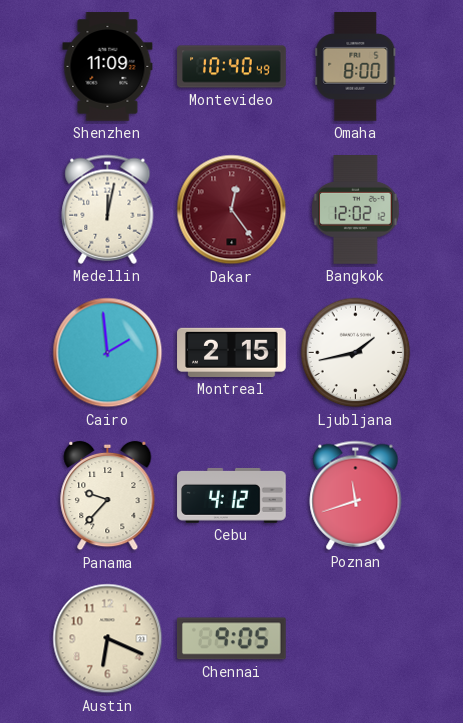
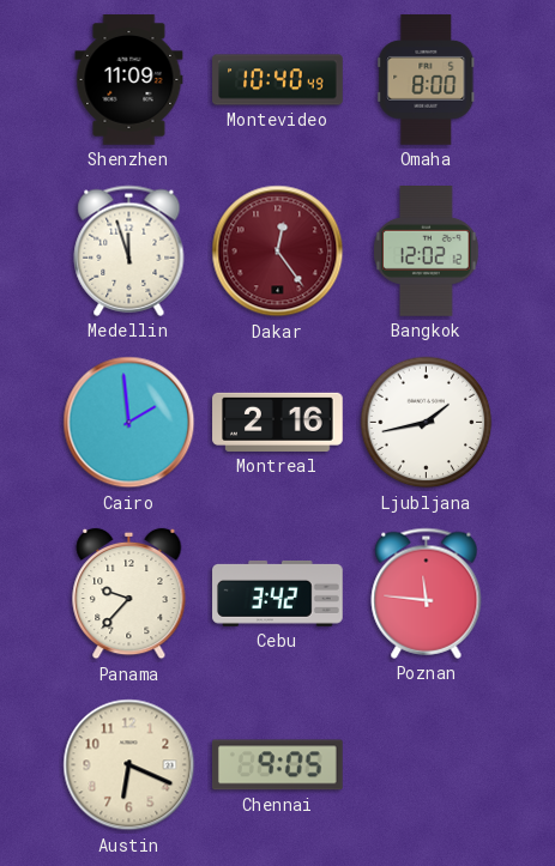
Medellin: 12:02 -> 11:57 (129, 250)
Montreal: 2:15 -> 2:16 (278, 422)
Cebu: 4:12 -> 3:42 (278, 593)
Poznan: 11:42 -> 11:46 (427, 593)
